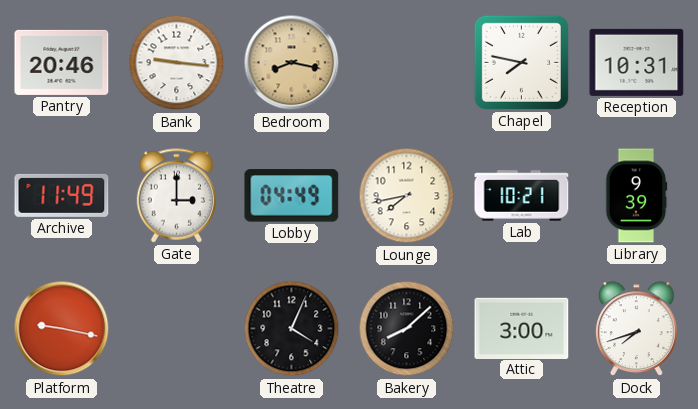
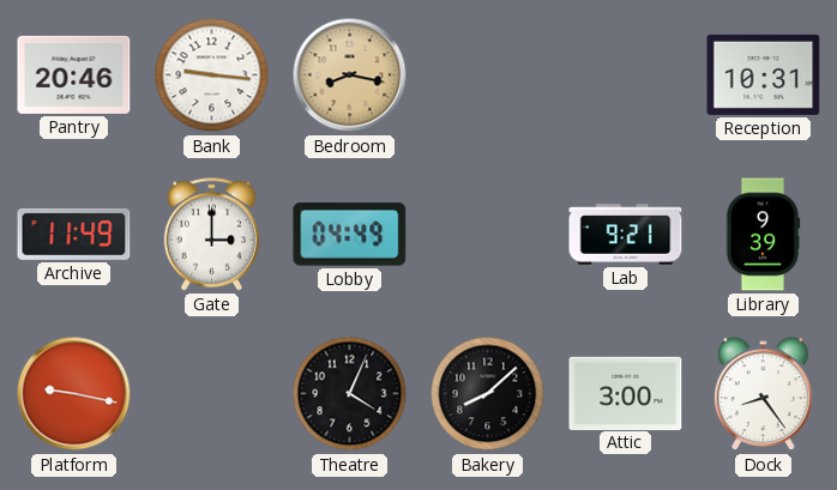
Chapel: 7:47 -> none (521, 62)
Lounge: 7:43 -> none (407, 196)
Lab: 10:21 -> 9:21 (626, 235)
Dock: 7:42 -> 8:24 (763, 394)
